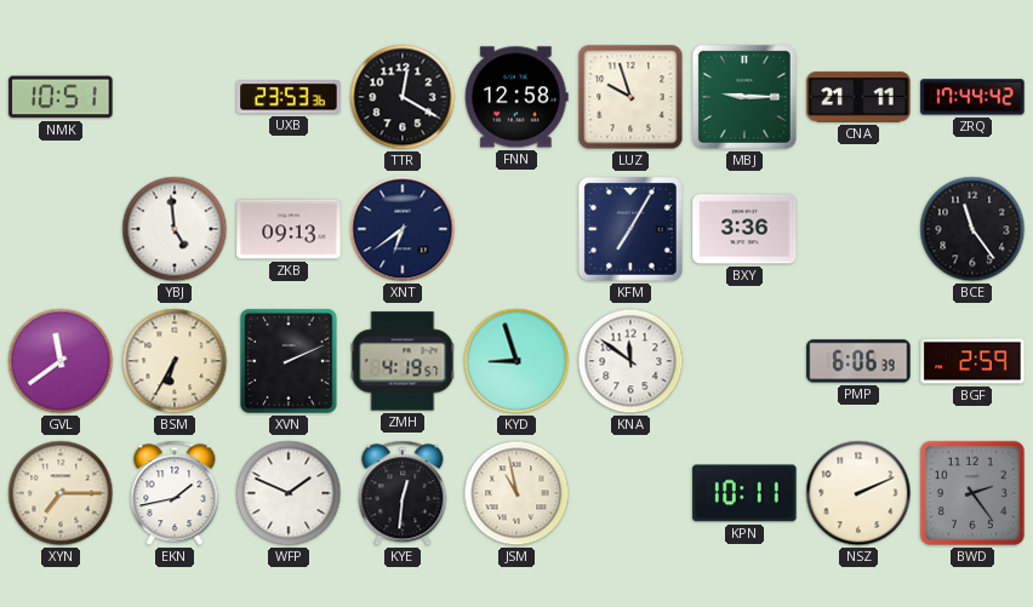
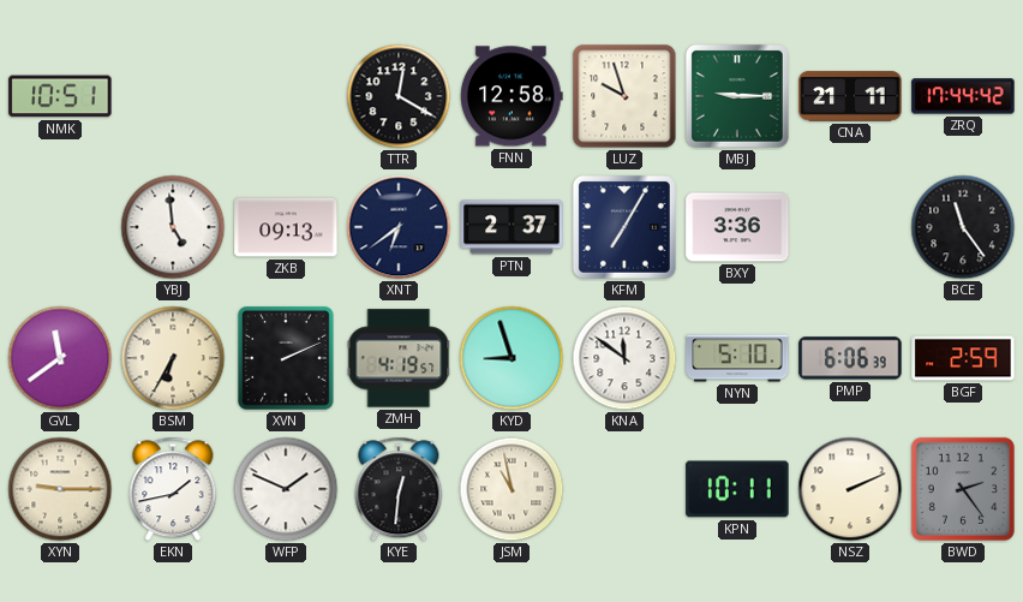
UXB: 23:53 -> none (289, 97)
PTN: none -> 2:37 (511, 227)
NYN: none -> 5:10 (737, 358)
XYN: 7:15 -> 9:15 (60, 489)
